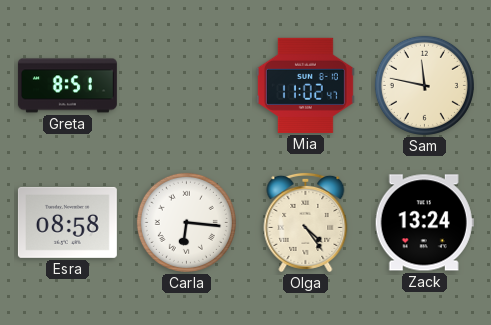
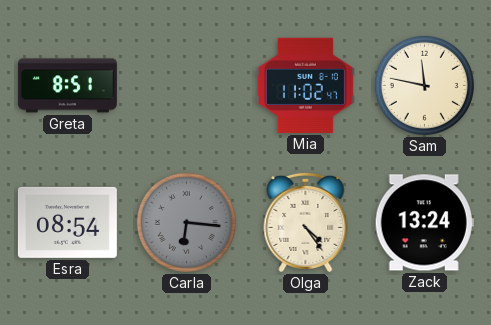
Esra: 08:58 -> 08:54 (67, 222)
Carla dial: white -> grey (186, 222)
